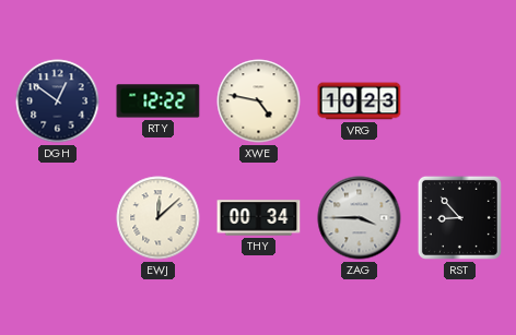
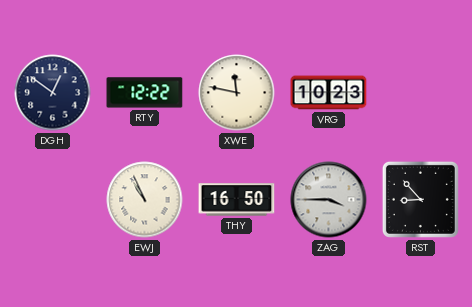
XWE: 4:47 -> 11:47 (237, 93)
EWJ: 12:08 -> 10:56 (145, 200)
THY: 00:34 -> 16:50 (237, 200)
